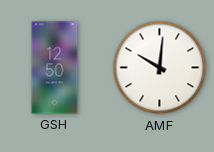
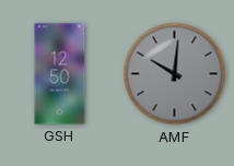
AMF dial: white -> grey (175, 74)
